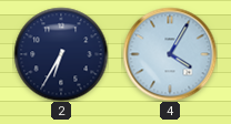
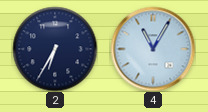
4: 4:05 -> 11:05 (153, 49)
